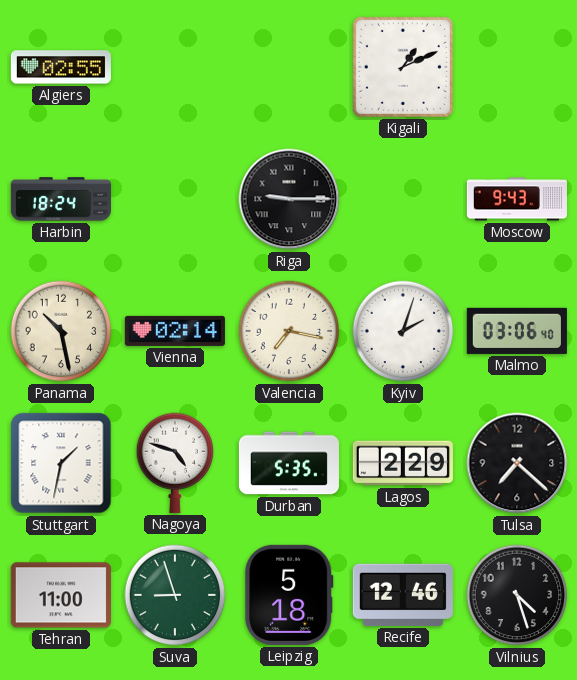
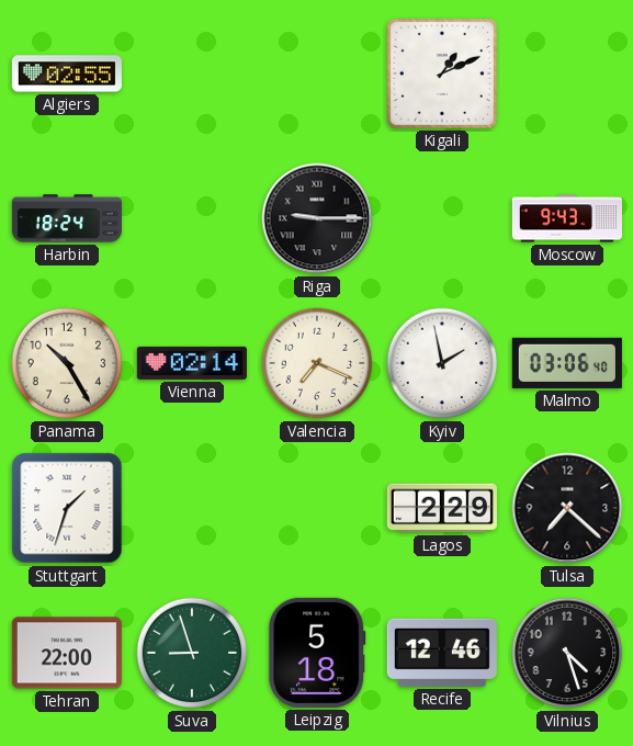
Panama: 10:28 -> 10:25 (67, 363)
Valencia: 7:17 -> 7:19 (317, 363)
Kyiv: 2:03 -> 1:58 (442, 363)
Stuttgart: 1:32 -> 1:33 (67, 508)
Nagoya: 4:48 -> none (175, 463)
Durban: 5:35 -> none (289, 463)
Tehran: 11:00 -> 22:00 (67, 653)
